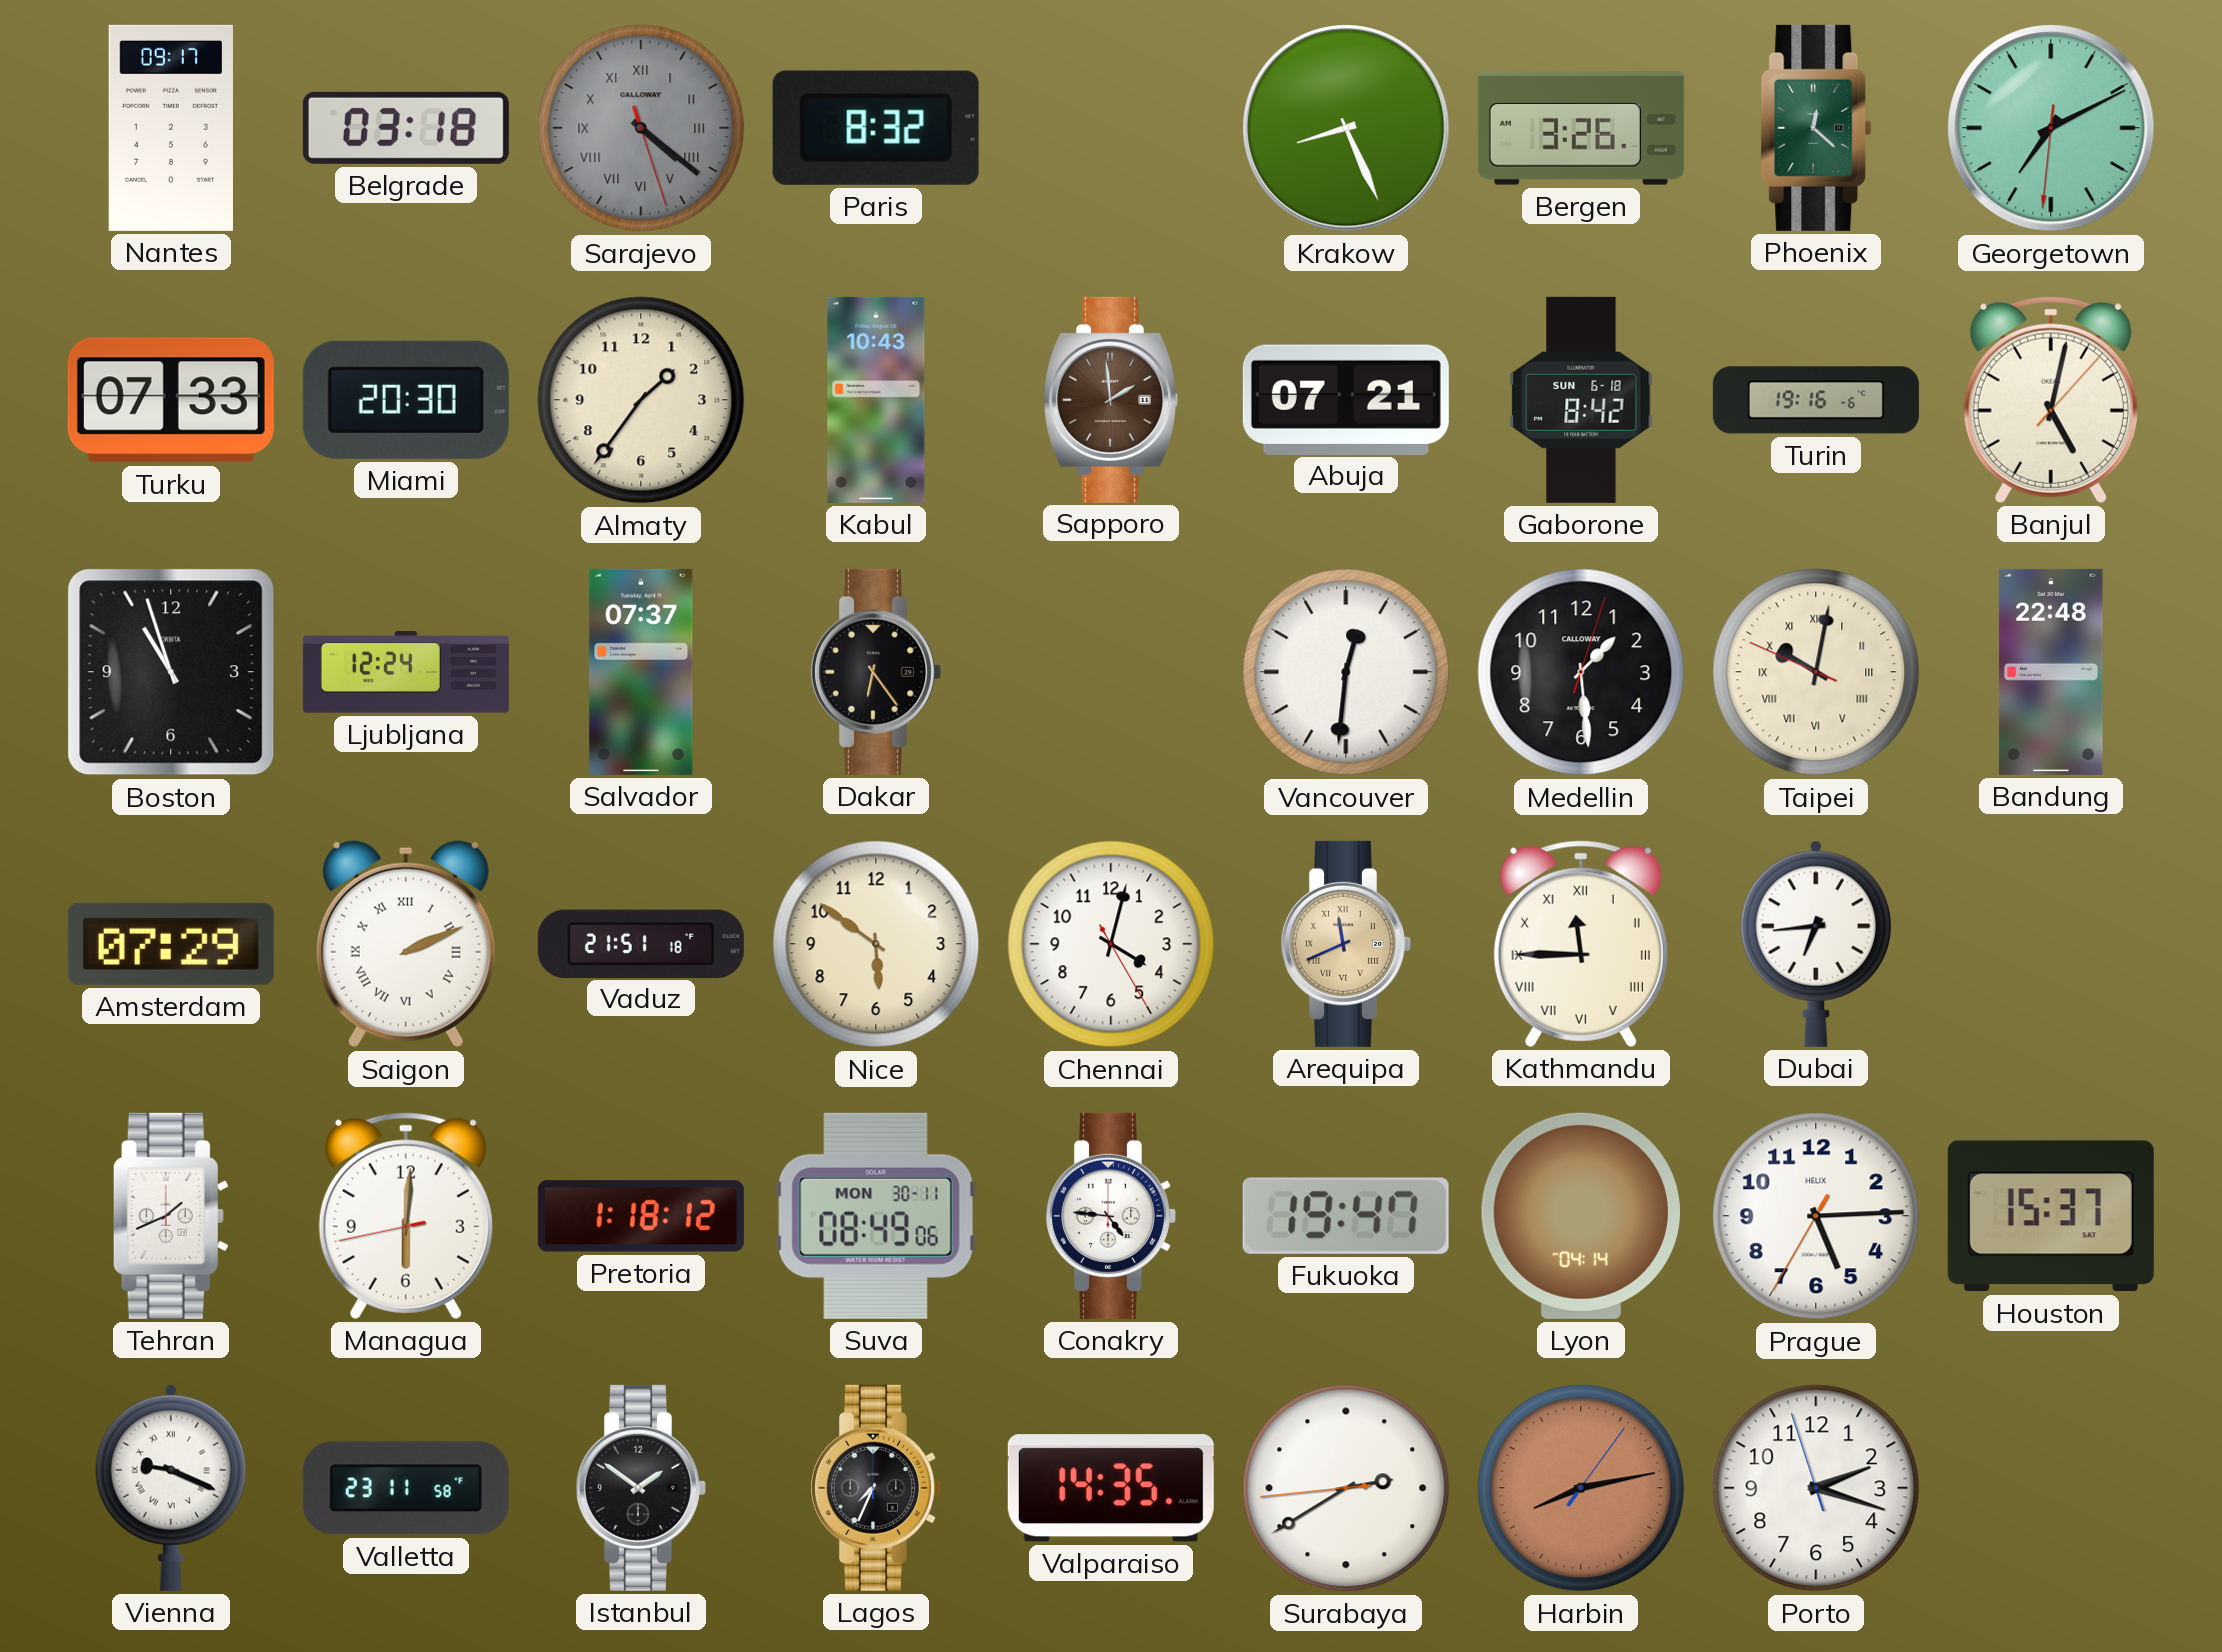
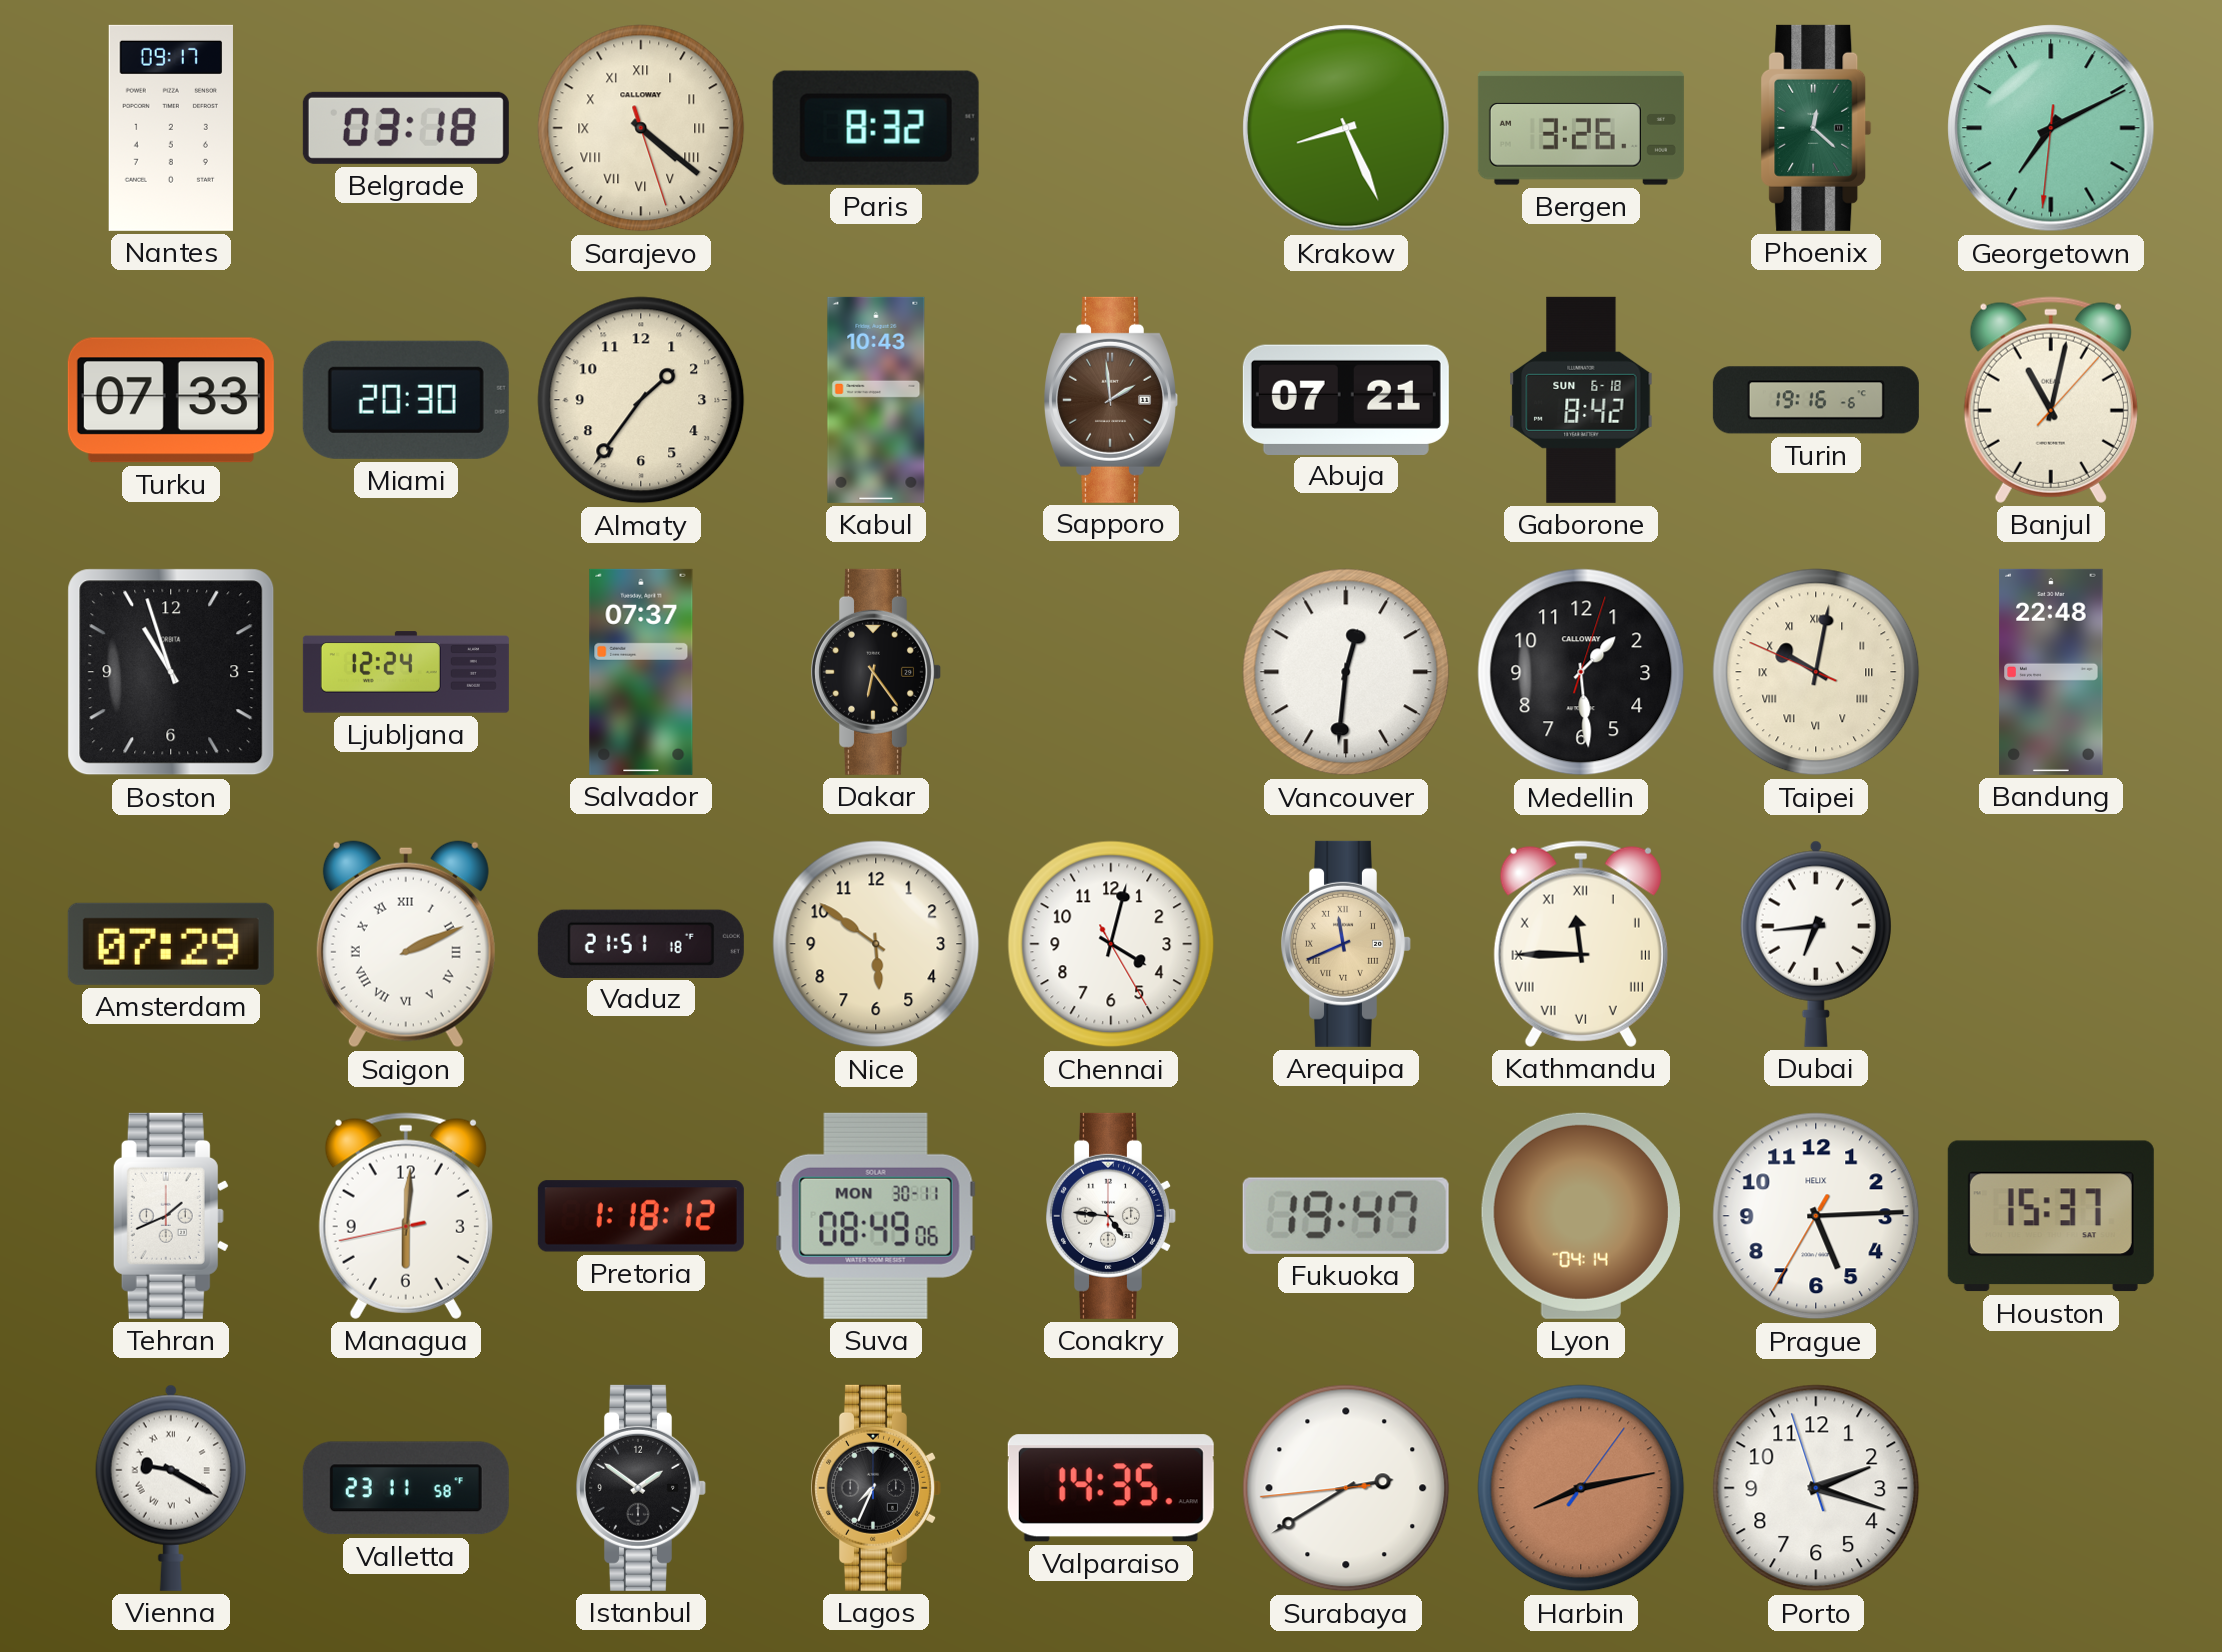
Sarajevo dial: grey -> cream (641, 128)
Banjul: 5:02 -> 11:02 (2051, 400)
Vienna: 9:19 -> 9:20 (171, 1488)
